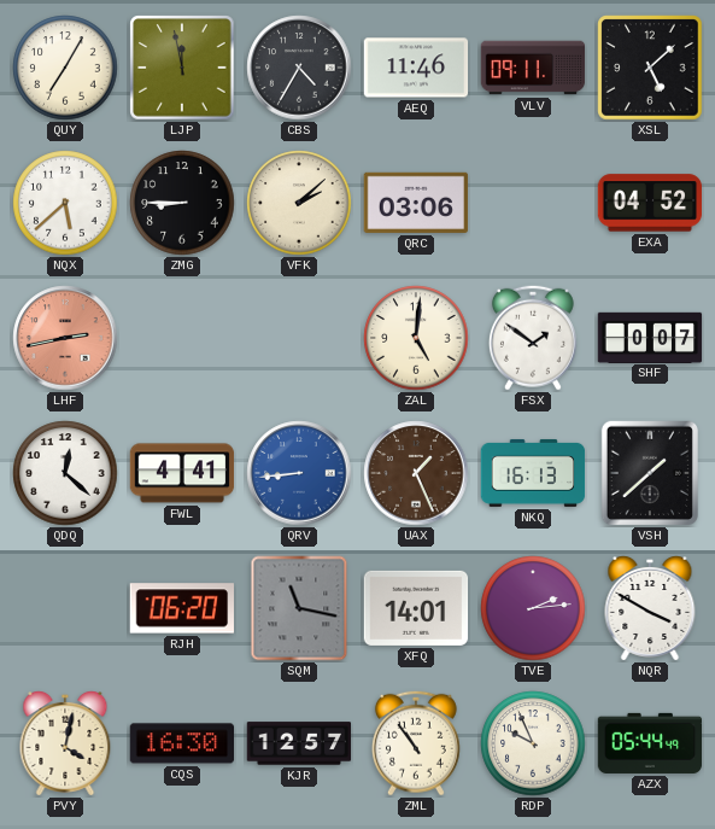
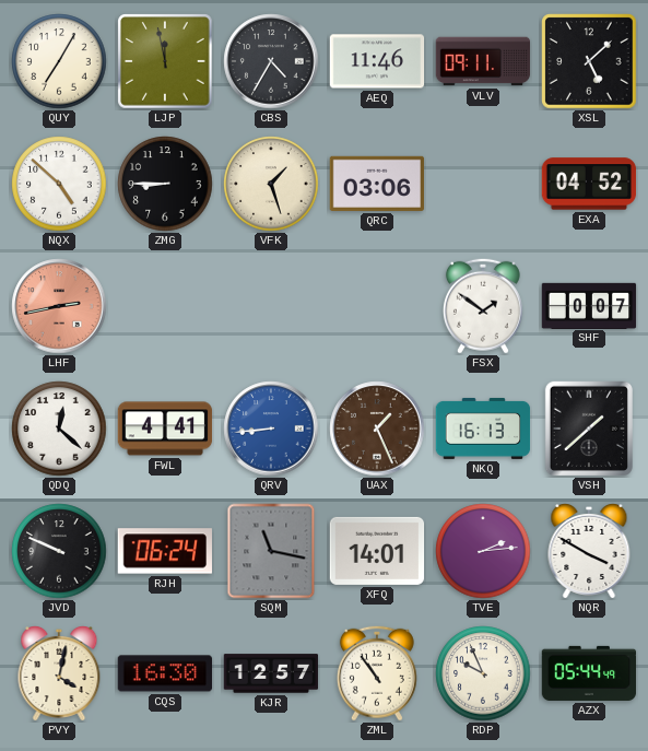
NQX: 5:38 -> 4:52 (59, 184)
VFK: 2:08 -> 1:27 (271, 184)
ZAL: 5:01 -> none (416, 338)
JVD: none -> 9:49 (59, 551)
RJH: 06:20 -> 06:24 (164, 551)
